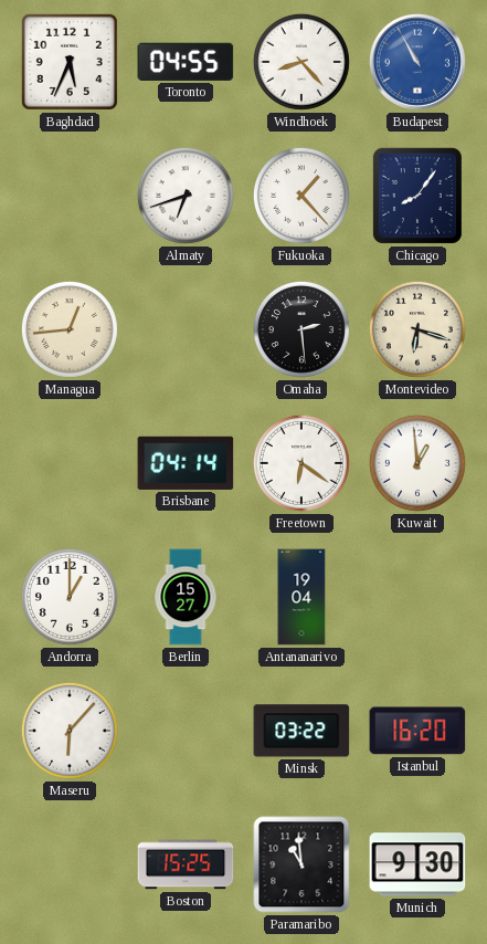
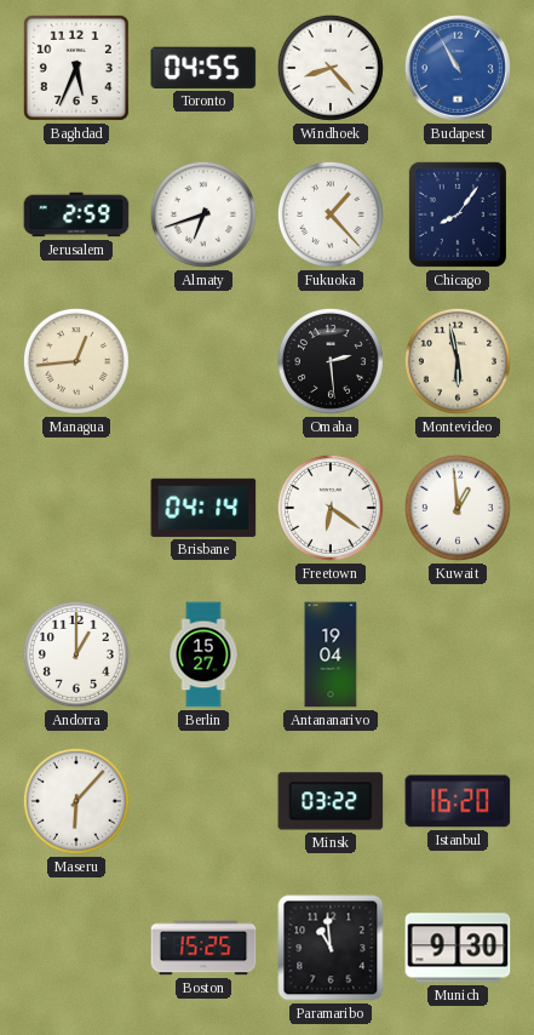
Jerusalem: none -> 2:59 (76, 215)
Montevideo: 6:18 -> 5:58 (458, 361)
